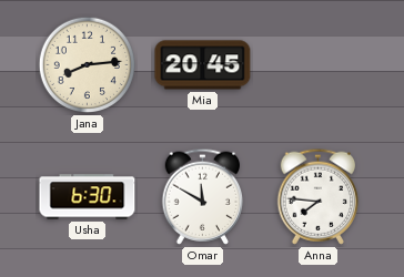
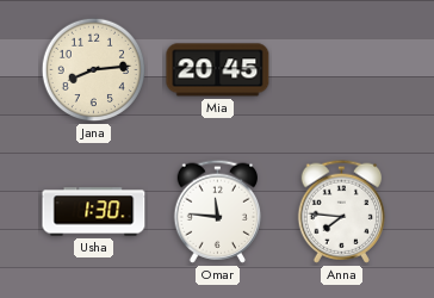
Usha: 6:30 -> 1:30 (94, 212)
Omar: 11:50 -> 11:46 (218, 211)
